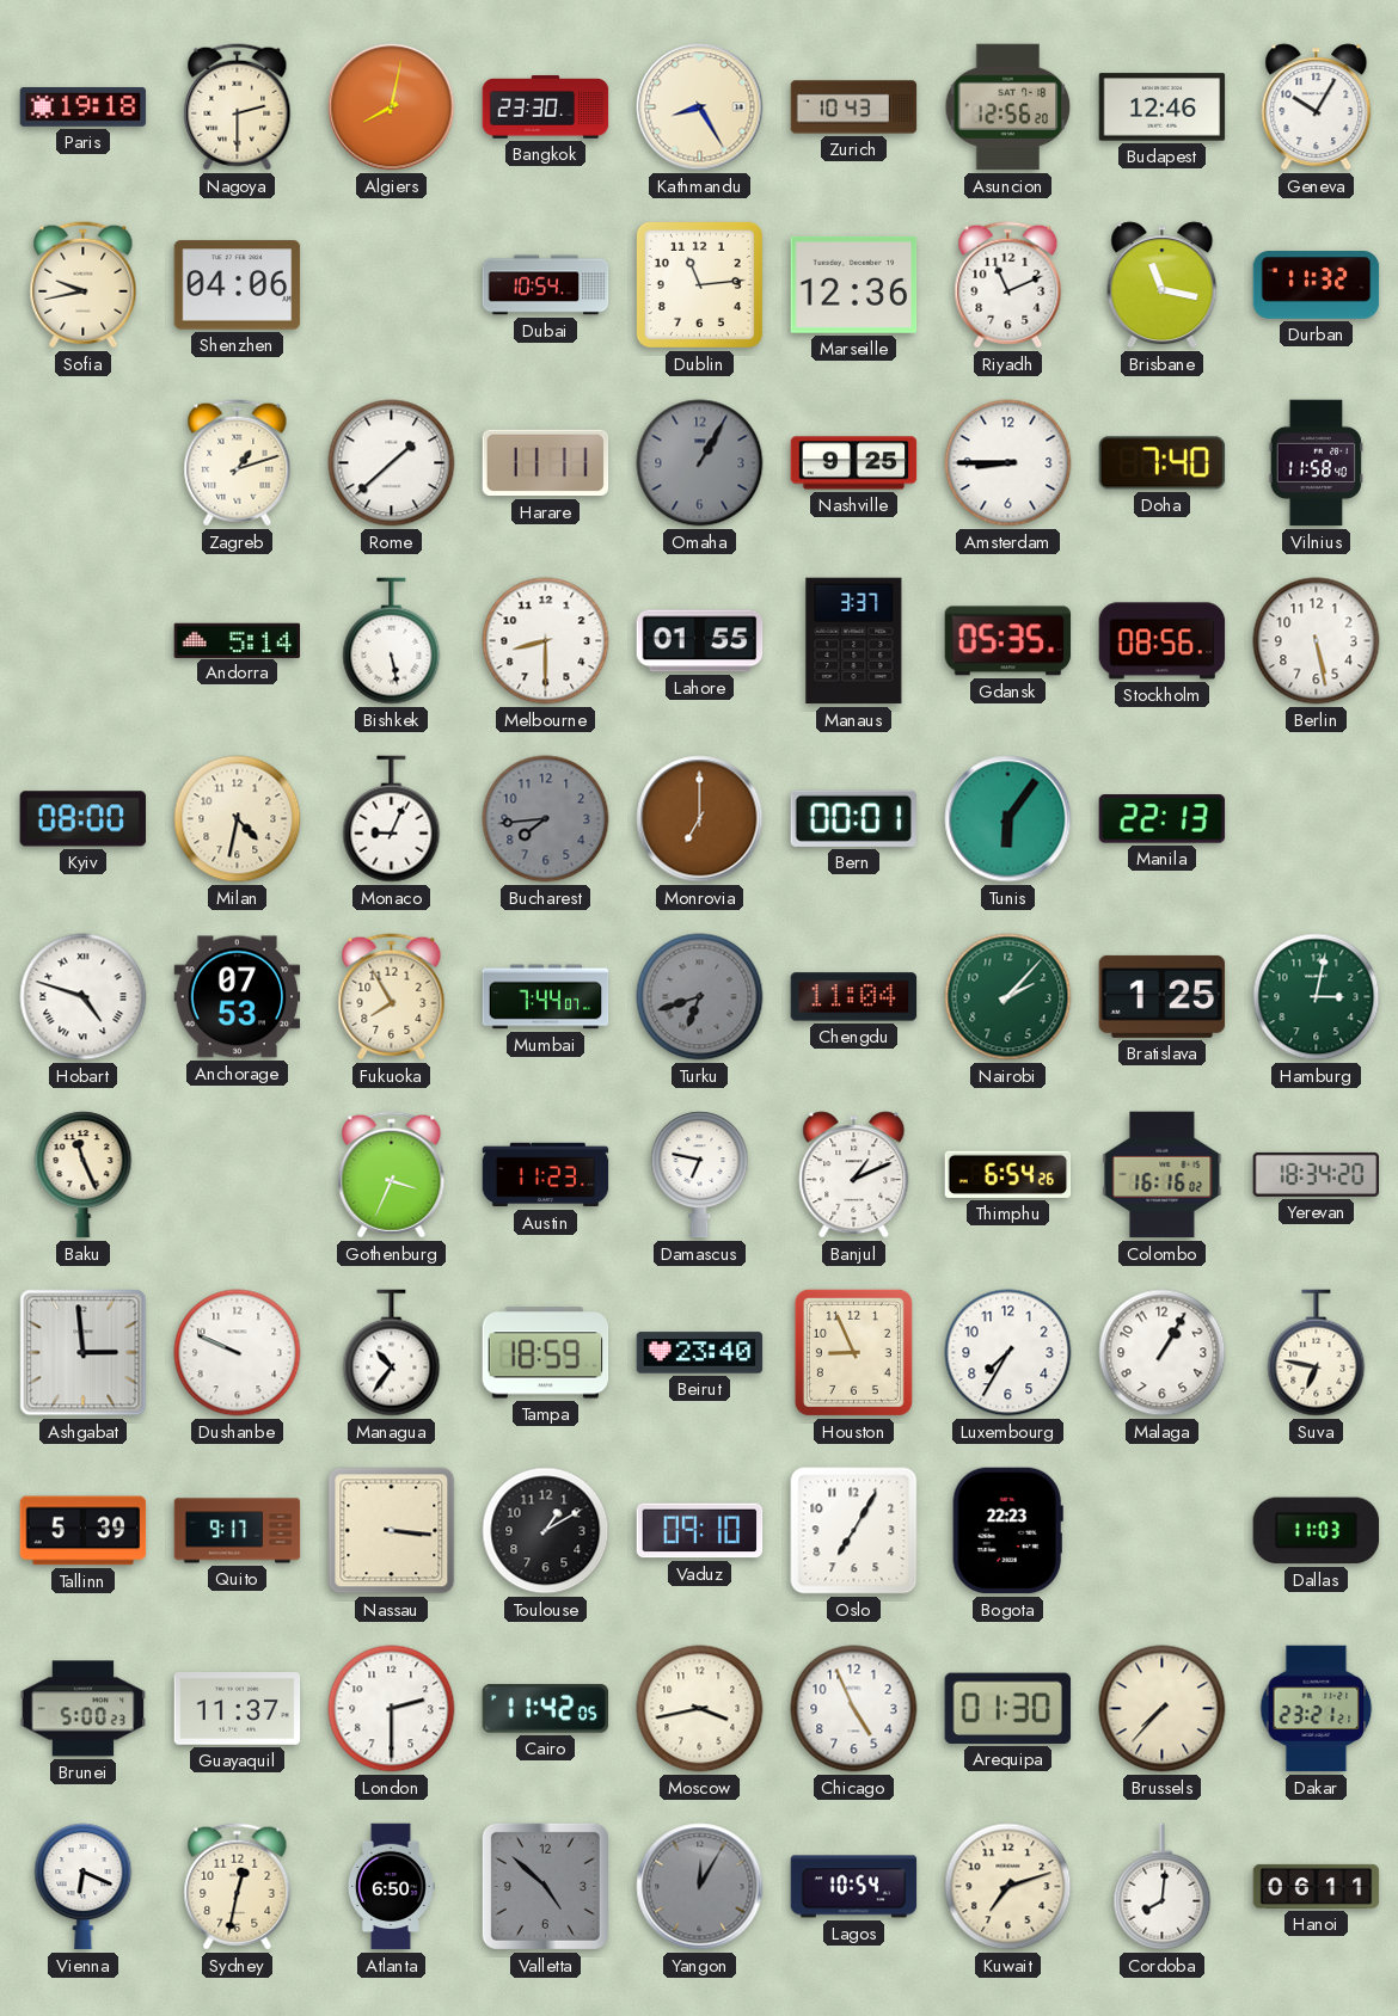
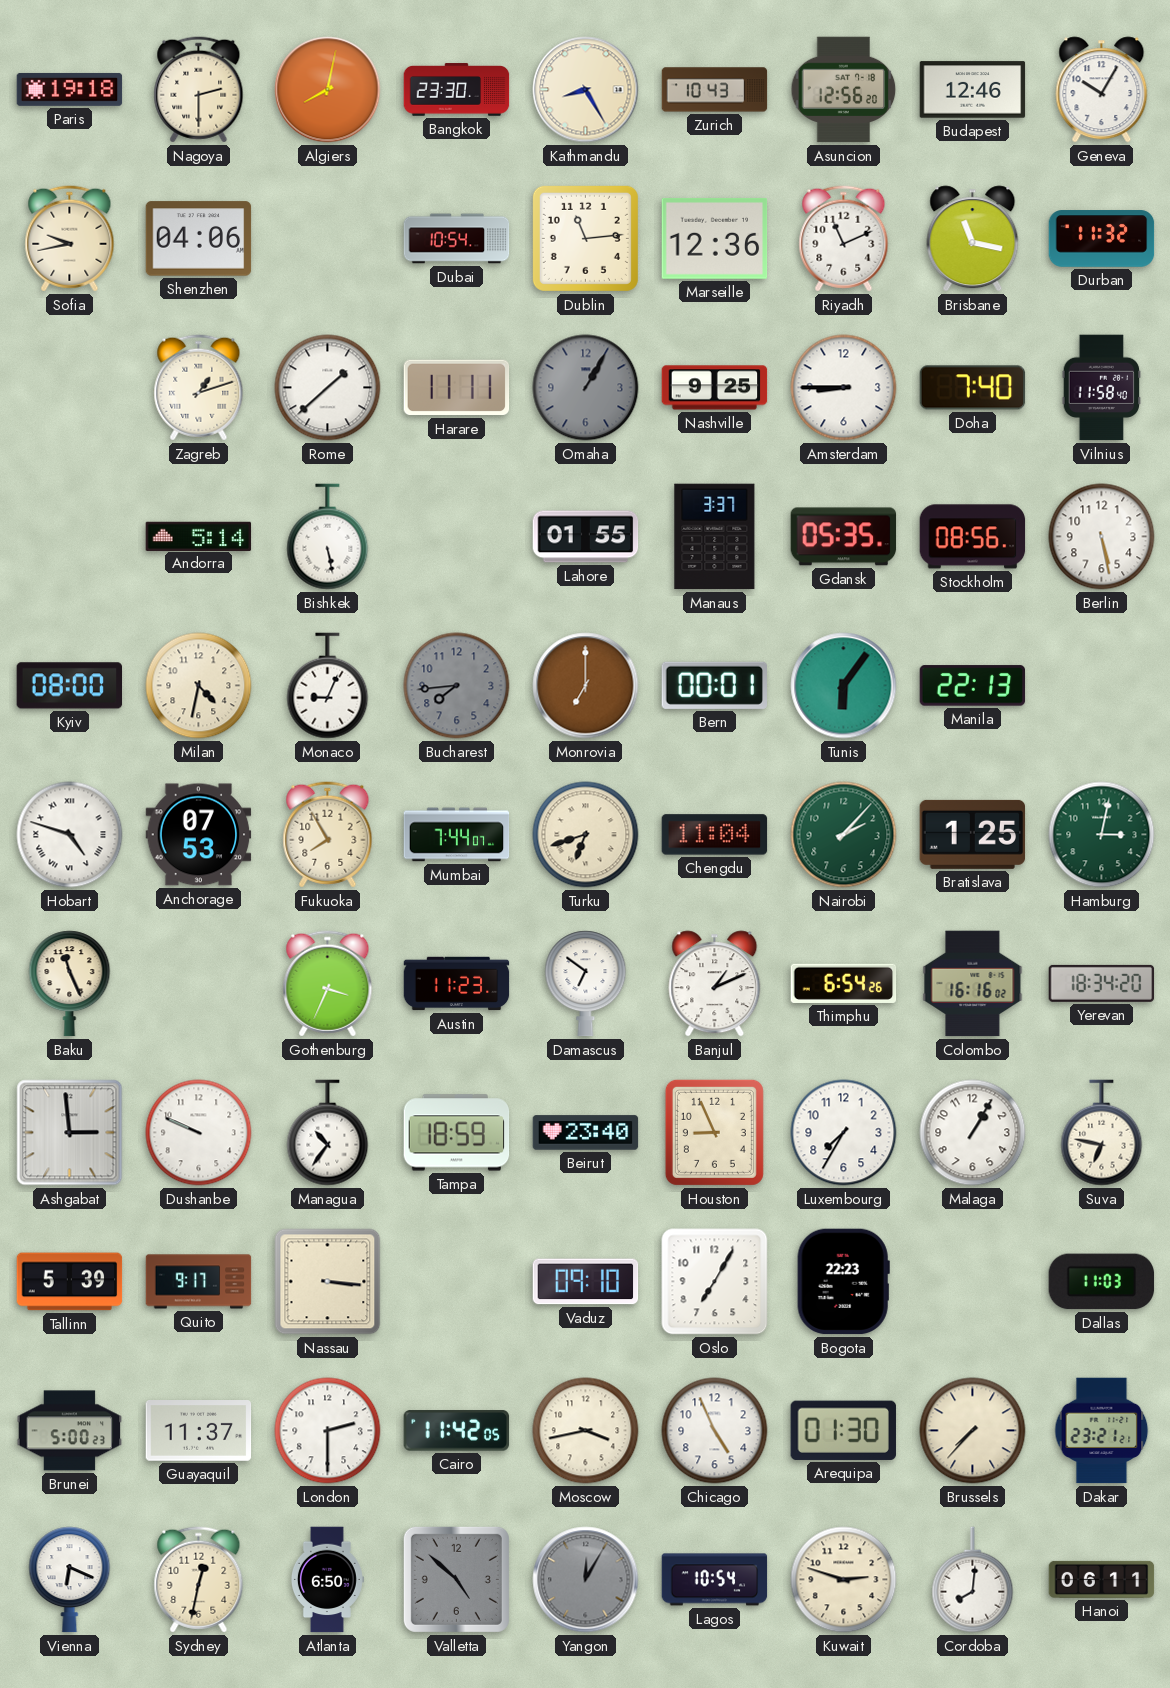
Melbourne: 8:30 -> none (546, 641)
Turku dial: grey -> cream (586, 835)
Damascus: 6:47 -> 6:51 (586, 984)
Toulouse: 1:10 -> none (546, 1531)
Kuwait: 7:12 -> 2:48 (844, 1580)
